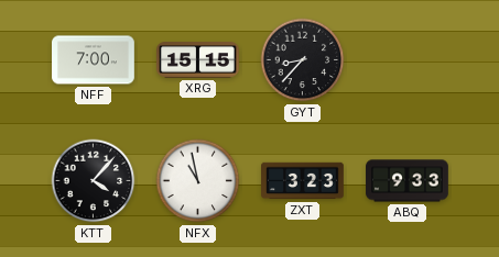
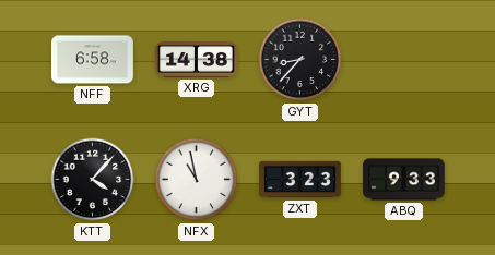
NFF: 7:00 -> 6:58 (93, 60)
XRG: 15:15 -> 14:38 (197, 60)
